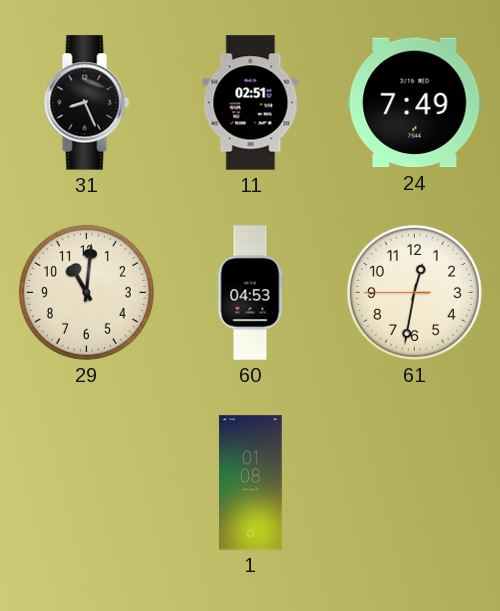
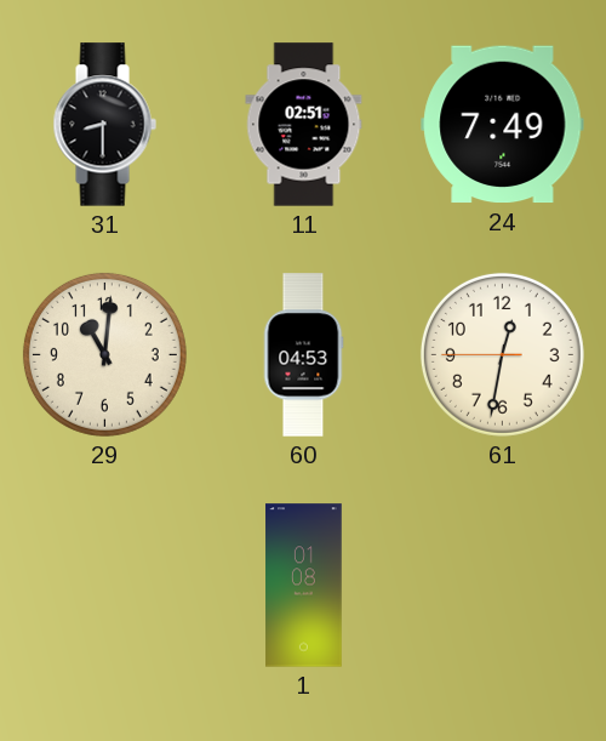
31: 8:26 -> 8:30 (104, 125)
